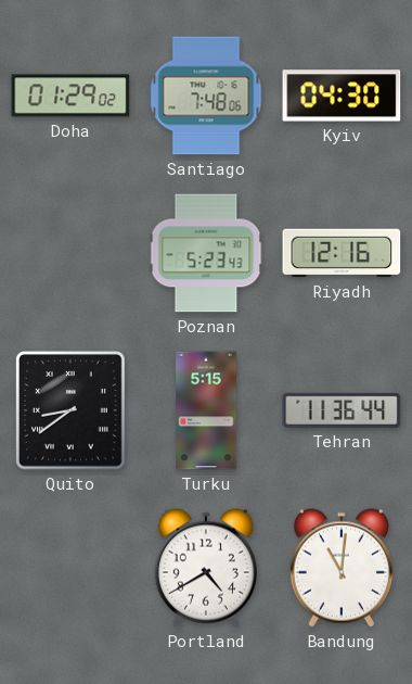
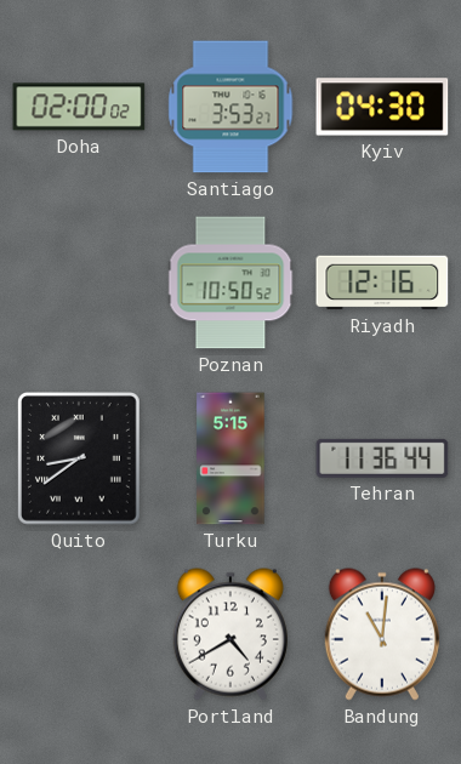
Doha: 01:29 -> 02:00 (79, 107)
Santiago: 7:48 -> 3:53 (231, 107)
Poznan: 5:23 -> 10:50 (231, 283)
